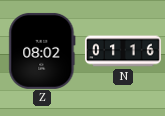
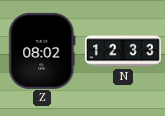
N: 01:16 -> 12:33 (123, 51)
